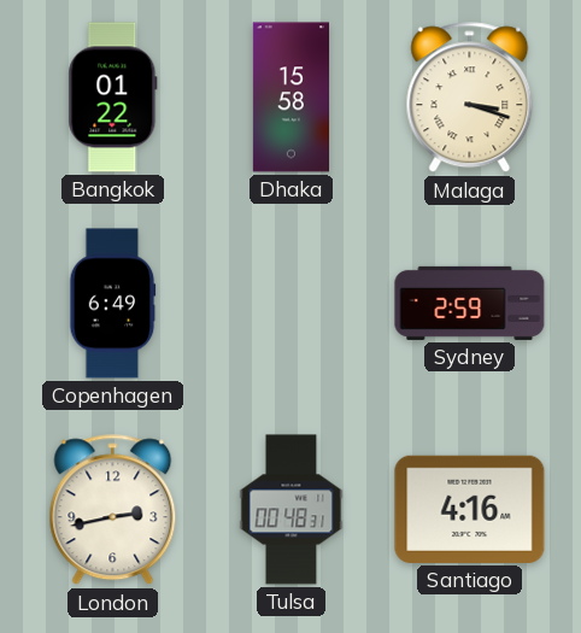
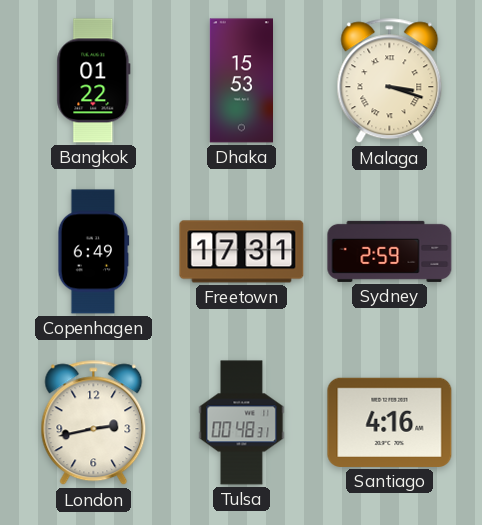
Dhaka: 15:58 -> 15:53 (241, 81)
Freetown: none -> 17:31 (242, 252)
